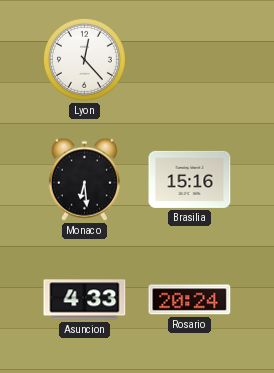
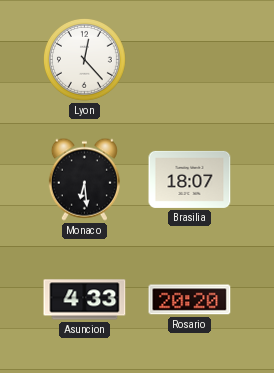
Brasilia: 15:16 -> 18:07 (190, 179)
Rosario: 20:24 -> 20:20 (190, 300)
